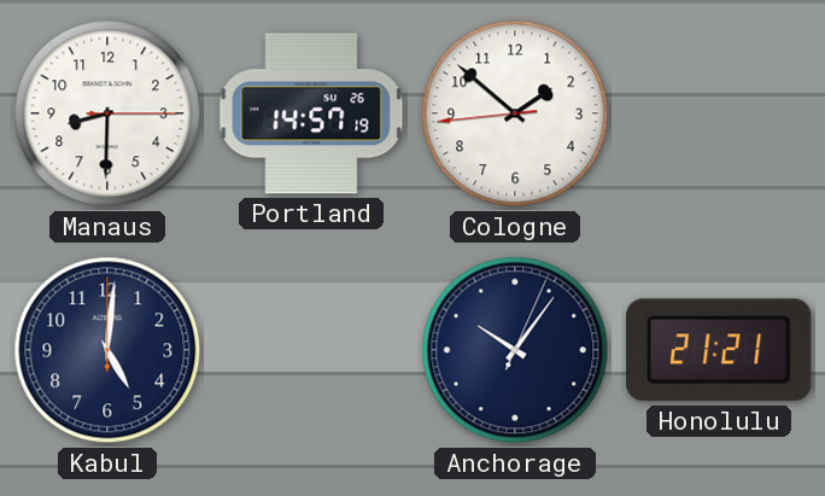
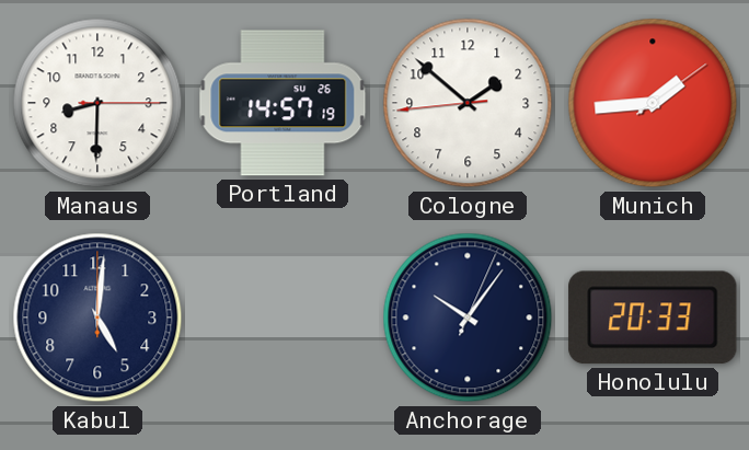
Munich: none -> 1:44 (653, 103)
Honolulu: 21:21 -> 20:33 (653, 318)
